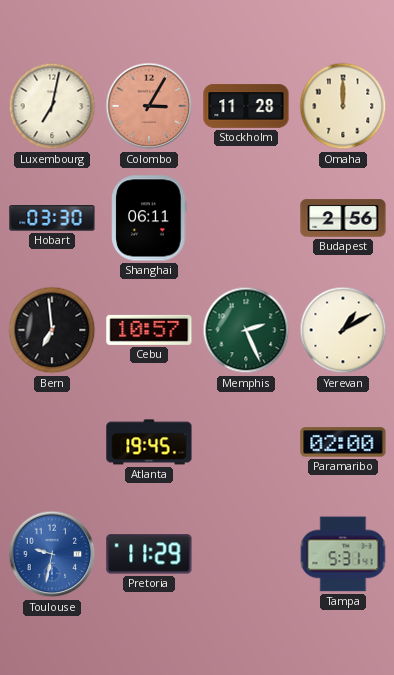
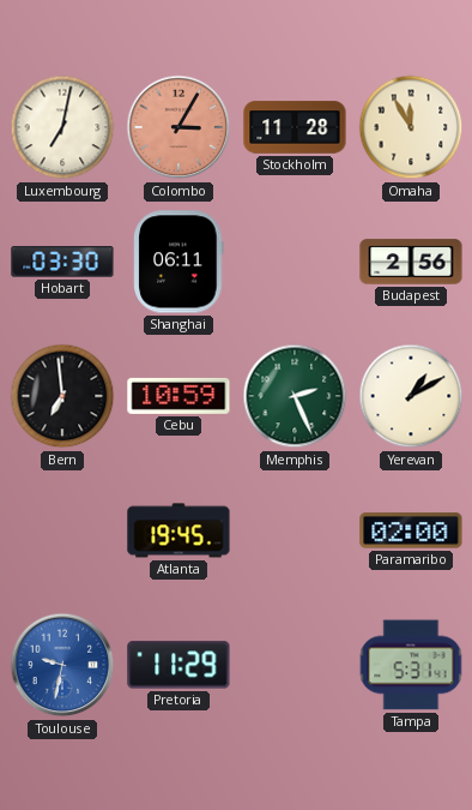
Omaha: 12:00 -> 11:55 (411, 127)
Cebu: 10:57 -> 10:59 (178, 396)
